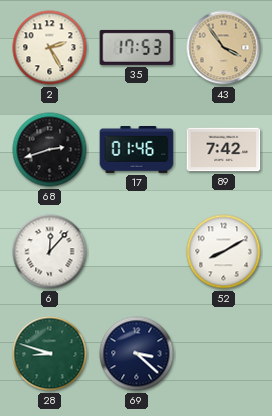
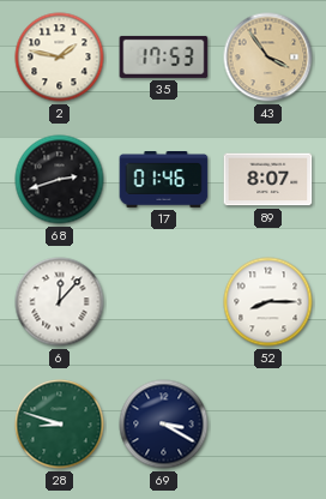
2: 2:25 -> 1:47 (60, 58)
89: 7:42 -> 8:07 (268, 180)
52: 8:10 -> 8:15 (268, 302)
69: 3:22 -> 3:20 (164, 425)
